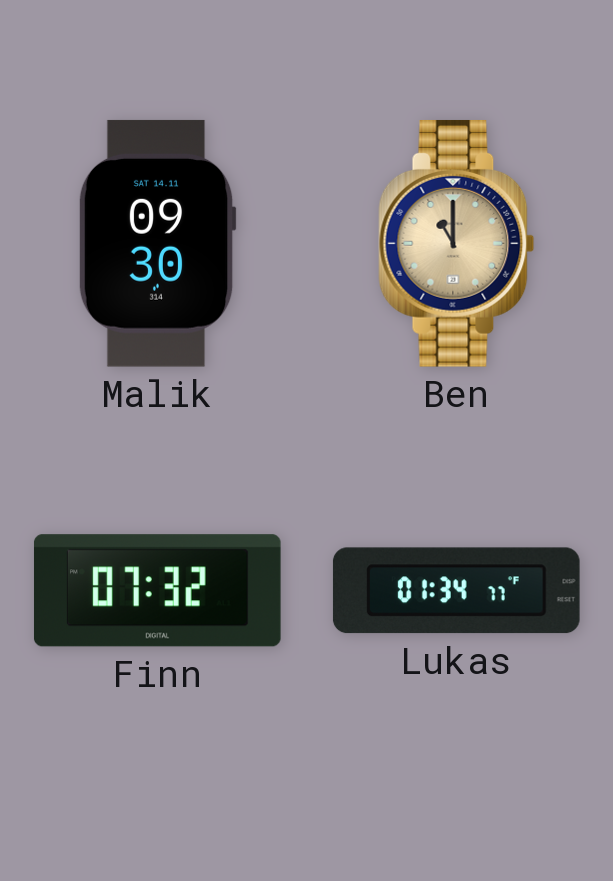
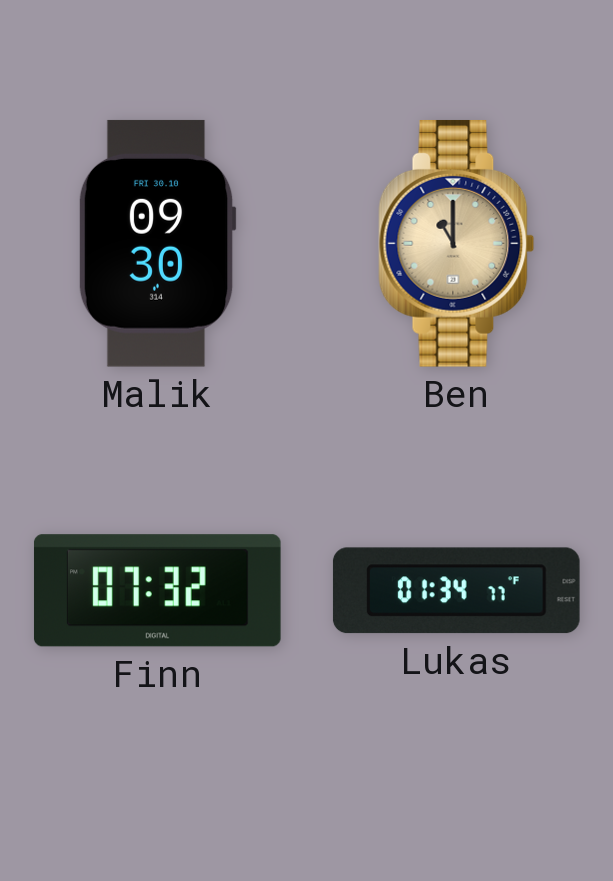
Malik date: SAT 14.11 -> FRI 30.10 (157, 243)
